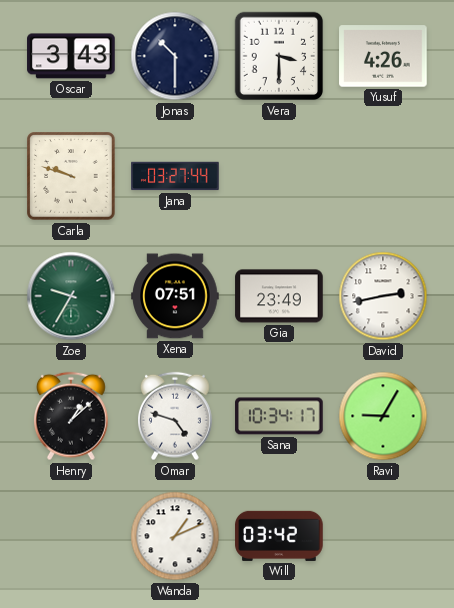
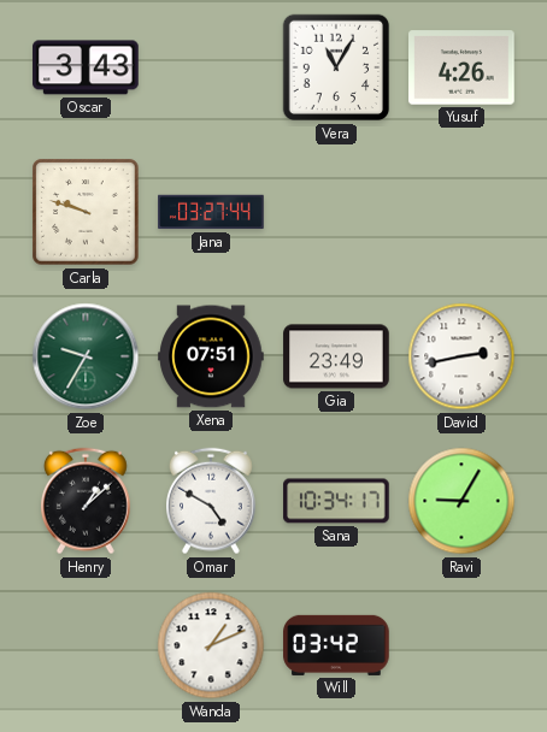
Jonas: 10:30 -> none (175, 56)
Vera: 3:30 -> 11:05 (336, 67)
Omar: 4:48 -> 4:50 (212, 501)
